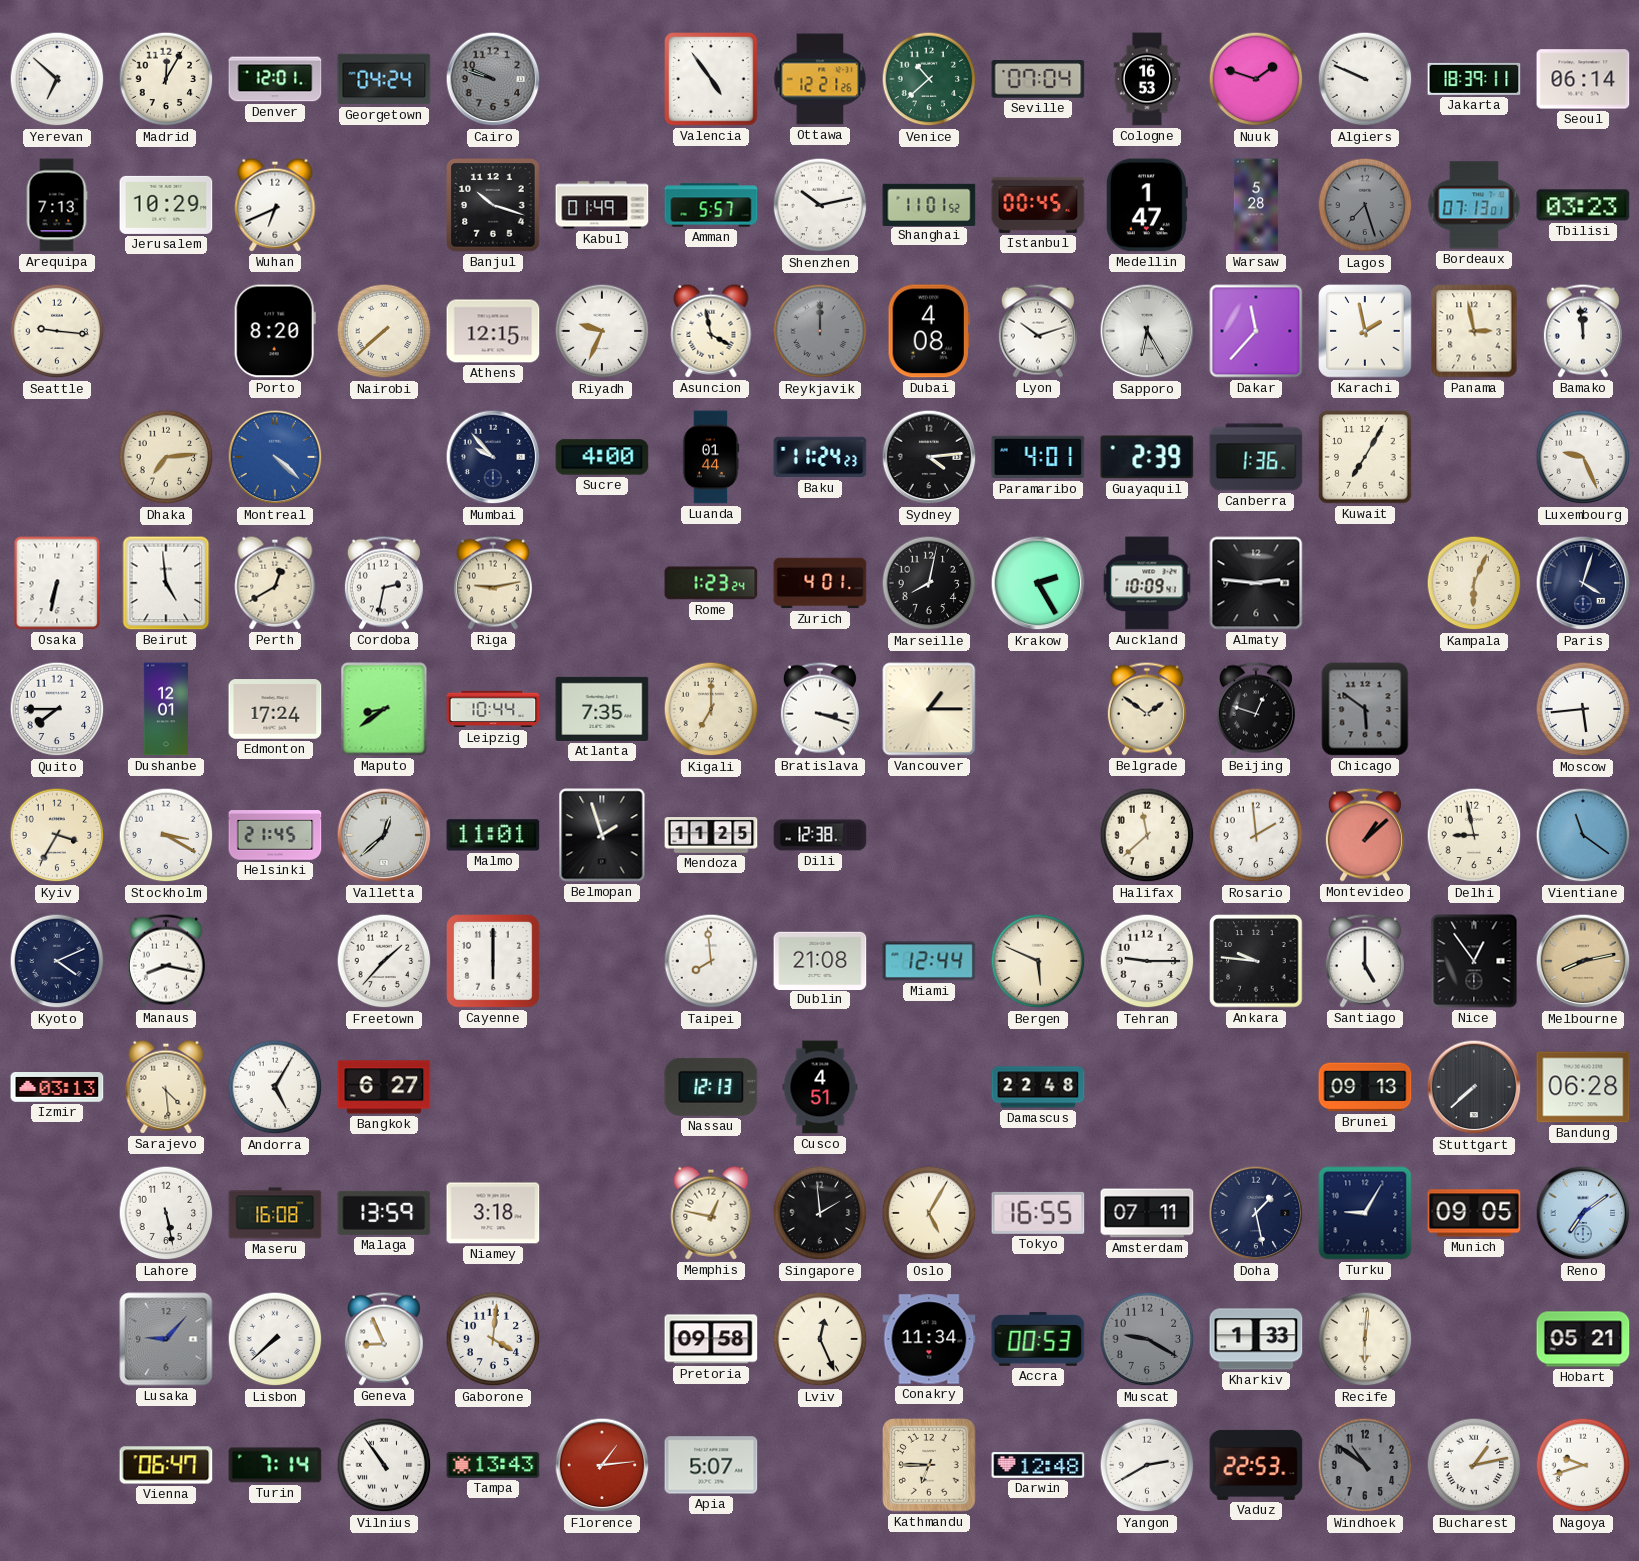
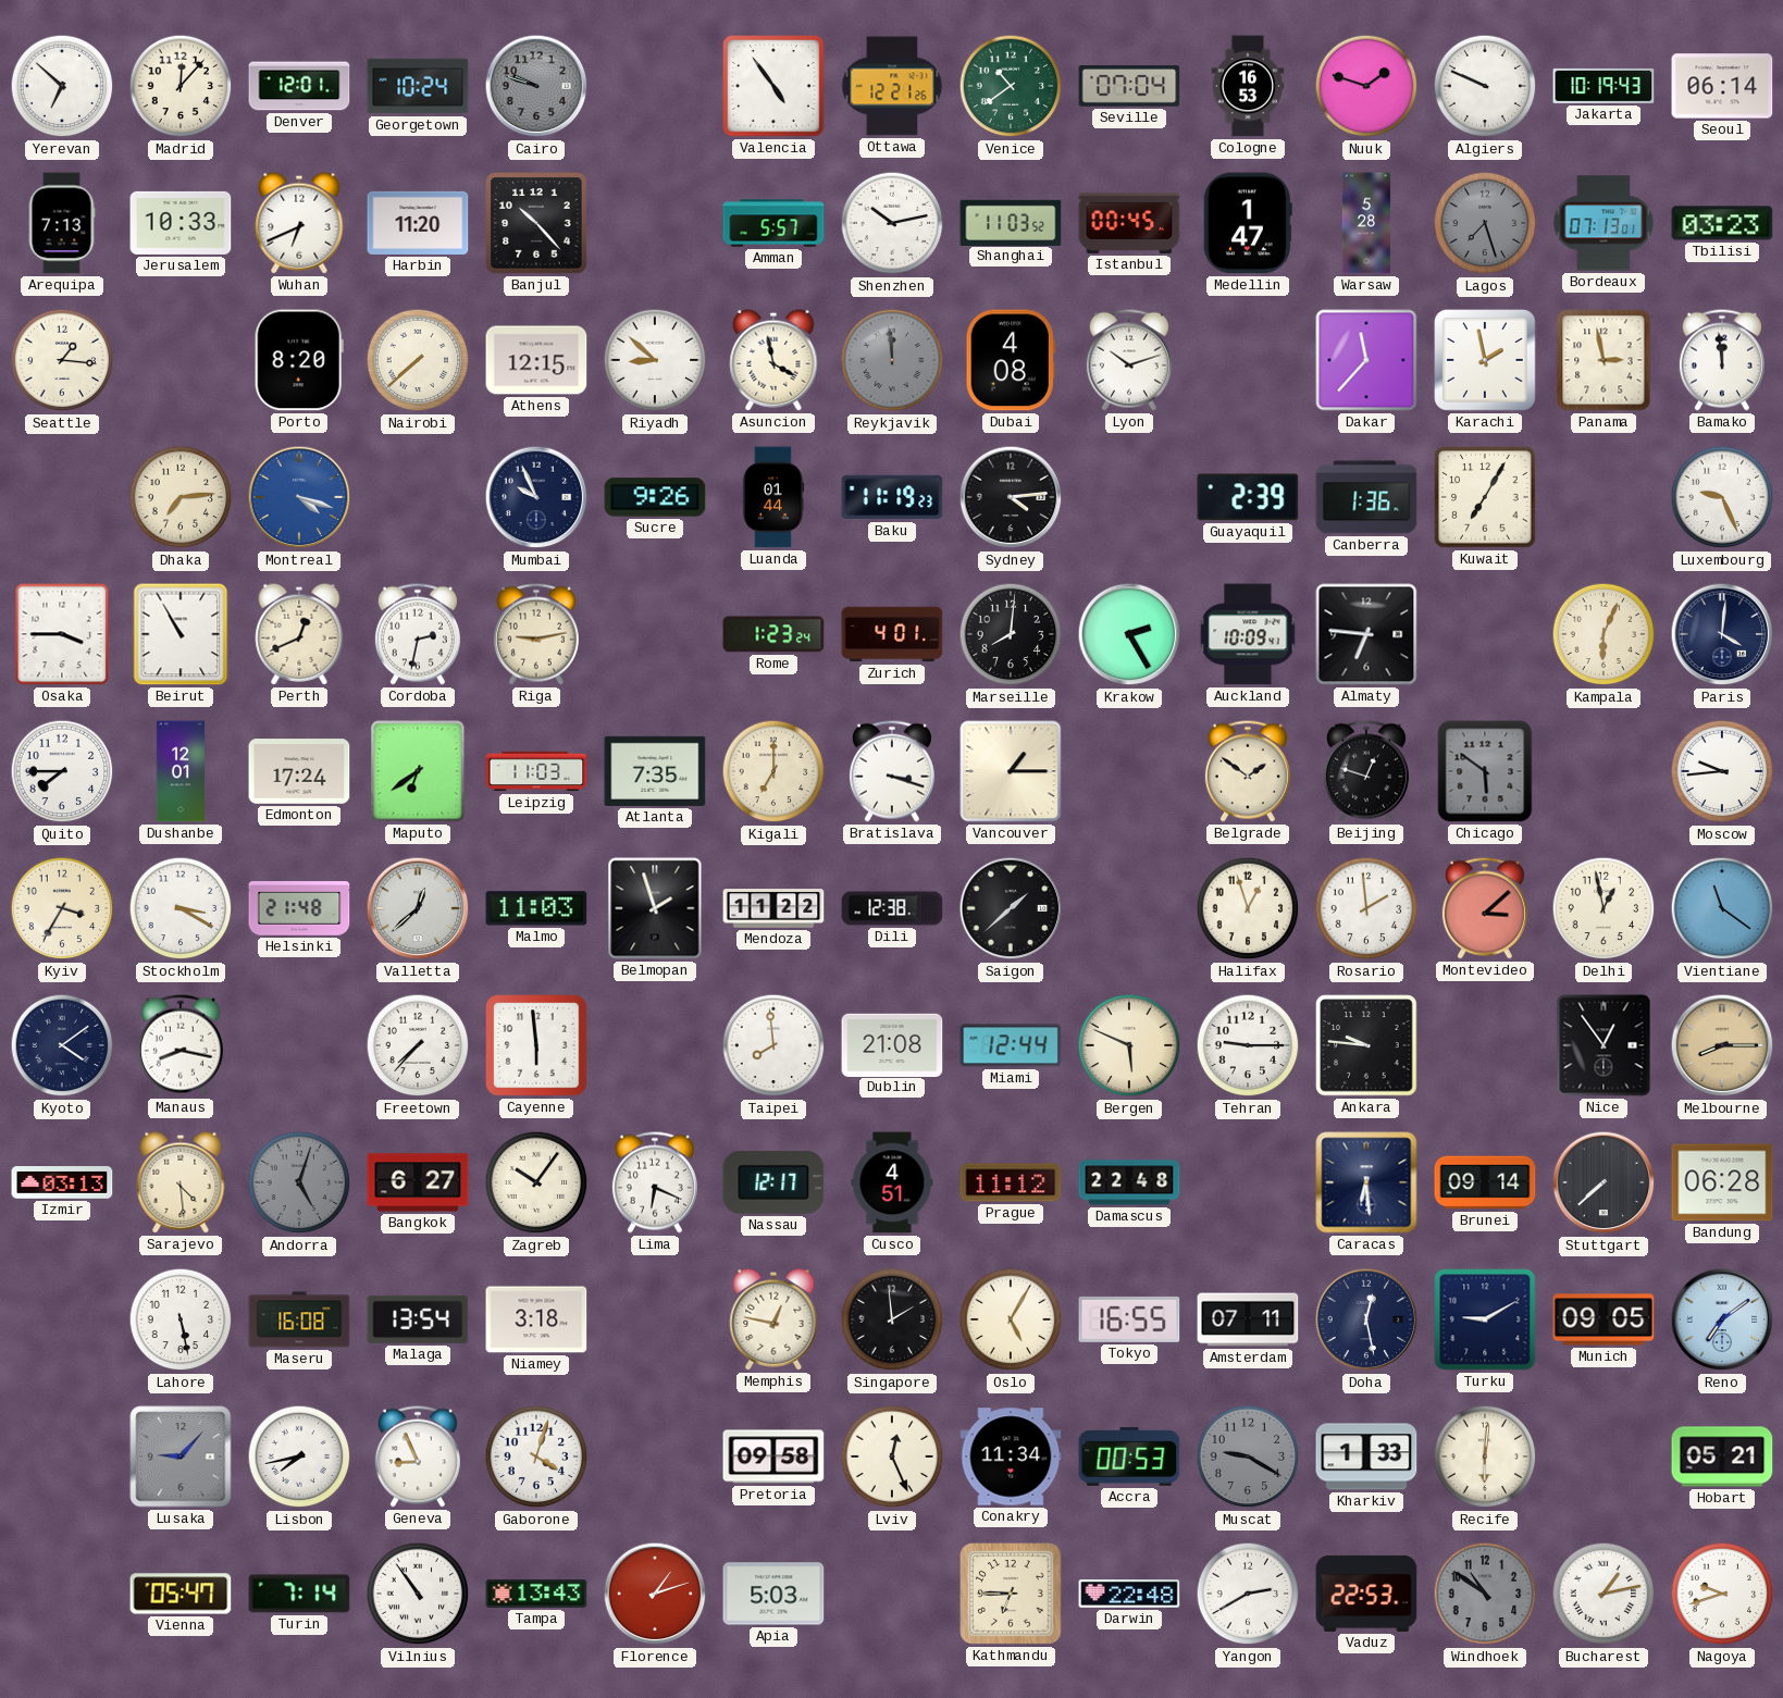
Madrid: 12:05 -> 12:07 (181, 86)
Georgetown: 04:24 -> 10:24 (418, 86)
Venice: 10:38 -> 10:39 (1011, 86)
Jakarta: 18:39 -> 10:19 (1604, 86)
Jerusalem: 10:29 -> 10:33 (181, 223)
Harbin: none -> 11:20 (418, 223)
Banjul: 10:18 -> 10:23 (536, 223)
Kabul: 01:49 -> none (602, 205)
Shanghai: 11:01 -> 11:03 (1011, 222)
Seattle: 9:16 -> 1:16 (62, 360)
Riyadh: 9:34 -> 8:52 (655, 360)
Reykjavik: 12:00 -> 11:59 (892, 360)
Sapporo: 6:25 -> none (1147, 331)
Montreal: 4:22 -> 4:18 (299, 497)
Mumbai: 9:53 -> 9:56 (536, 497)
Sucre: 4:00 -> 9:26 (655, 497)
Baku: 11:24 -> 11:19 (892, 497)
Paramaribo: 4:01 -> none (1038, 457)
Osaka: 6:32 -> 3:45 (62, 634)
Beirut: 4:59 -> 10:55 (181, 634)
Perth: 12:40 -> 12:41 (299, 634)
Marseille: 8:02 -> 8:01 (1011, 634)
Almaty: 2:46 -> 6:46 (1366, 634)
Paris: 4:03 -> 4:01 (1722, 634)
Maputo: 8:39 -> 6:39 (418, 771)
Leipzig: 10:44 -> 11:03 (536, 771)
Moscow: 5:44 -> 9:44 (1722, 771)
Helsinki: 21:45 -> 21:48 (299, 908)
Malmo: 11:01 -> 11:03 (536, 908)
Mendoza: 11:25 -> 11:22 (773, 908)
Saigon: none -> 1:38 (1011, 908)
Halifax: 11:38 -> 12:57 (1248, 908)
Montevideo: 1:08 -> 3:08 (1485, 908)
Delhi: 8:58 -> 12:58 (1604, 908)
Kyoto: 4:11 -> 4:09 (62, 1045)
Freetown: 1:37 -> 7:37 (418, 1045)
Cayenne: 6:00 -> 5:59 (536, 1045)
Santiago: 5:00 -> none (1365, 961)
Melbourne: 8:13 -> 8:15 (1722, 1045)
Andorra: 5:05 -> 5:03 (299, 1182)
Andorra dial: white -> grey (299, 1182)
Zagreb: none -> 10:06 (536, 1182)
Lima: none -> 6:19 (655, 1182)
Nassau: 12:13 -> 12:17 (773, 1182)
Prague: none -> 11:12 (1011, 1182)
Caracas: none -> 6:29 (1366, 1182)
Brunei: 09:13 -> 09:14 (1485, 1182)
Malaga: 13:59 -> 13:54 (418, 1319)
Doha: 1:28 -> 12:28 (1366, 1319)
Turku: 9:05 -> 9:10 (1485, 1319)
Lisbon: 7:38 -> 7:43 (299, 1457)
Gaborone: 4:01 -> 4:03 (536, 1457)
Vienna: 06:47 -> 05:47 (181, 1594)
Florence: 1:14 -> 1:12 (655, 1594)
Apia: 5:07 -> 5:03 (773, 1594)
Darwin: 12:48 -> 22:48 (1129, 1594)
